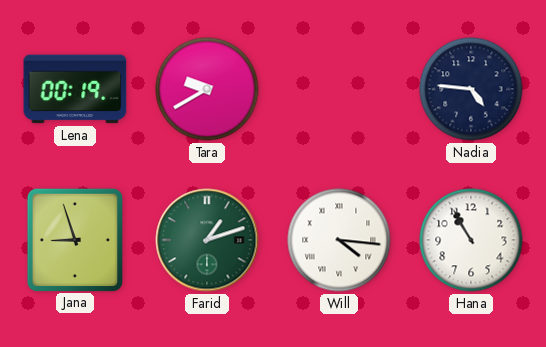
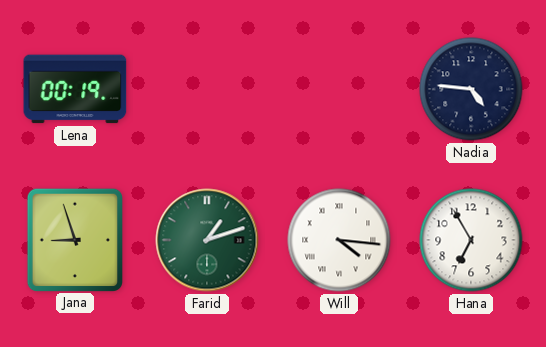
Tara: 9:40 -> none (207, 89)
Hana: 10:55 -> 6:55 (471, 240)
